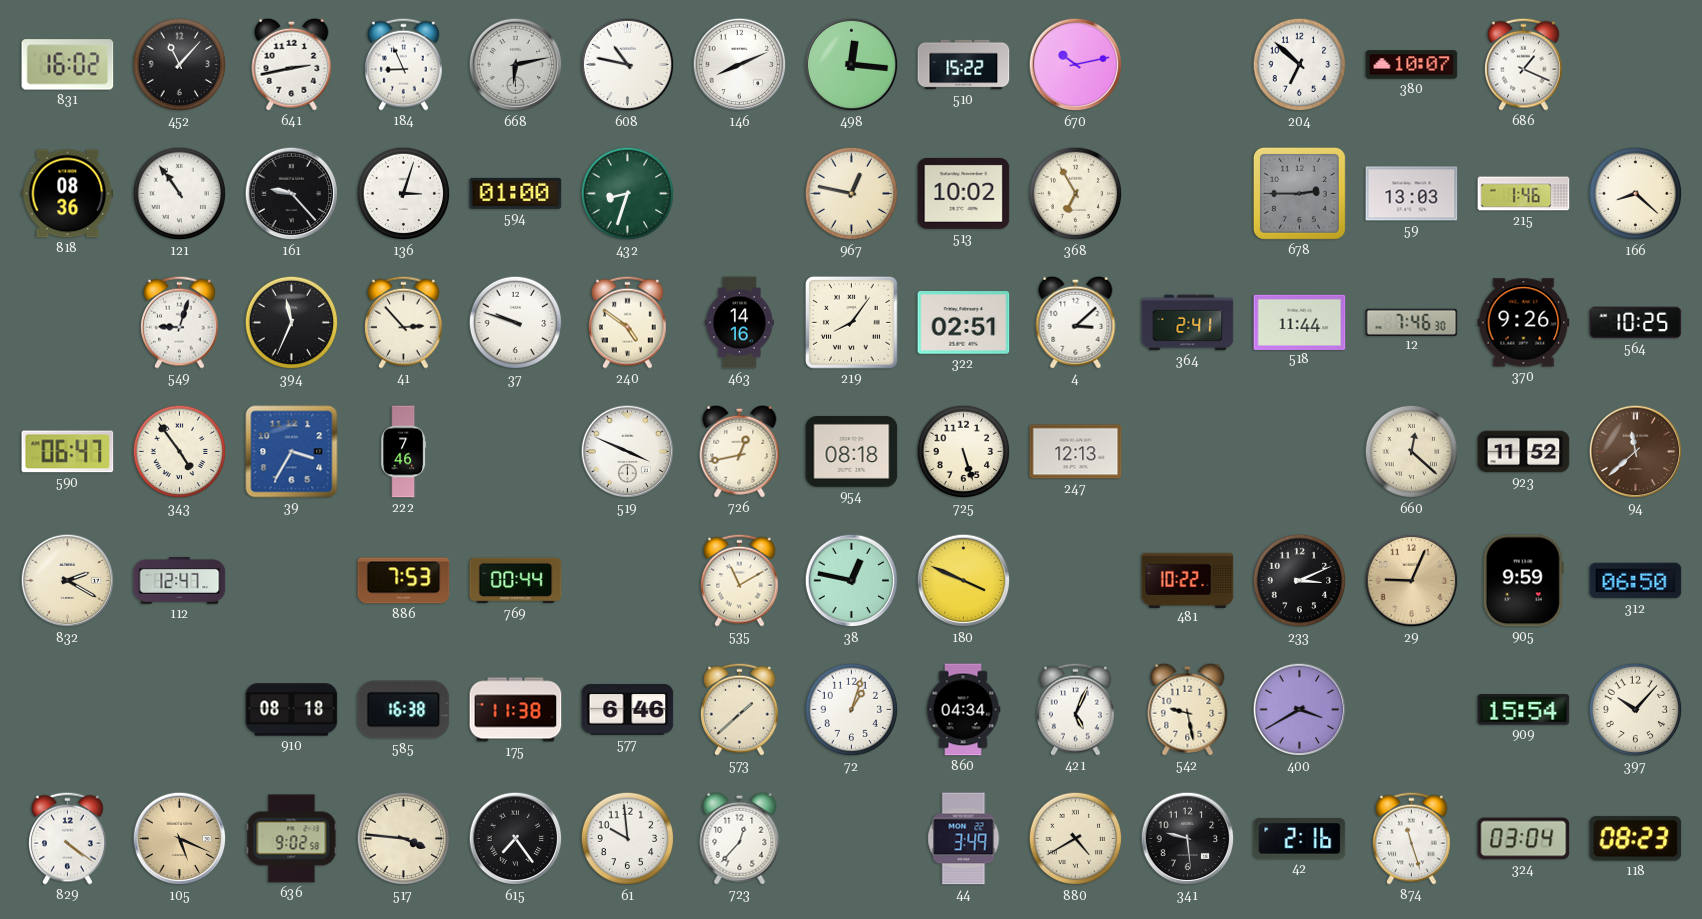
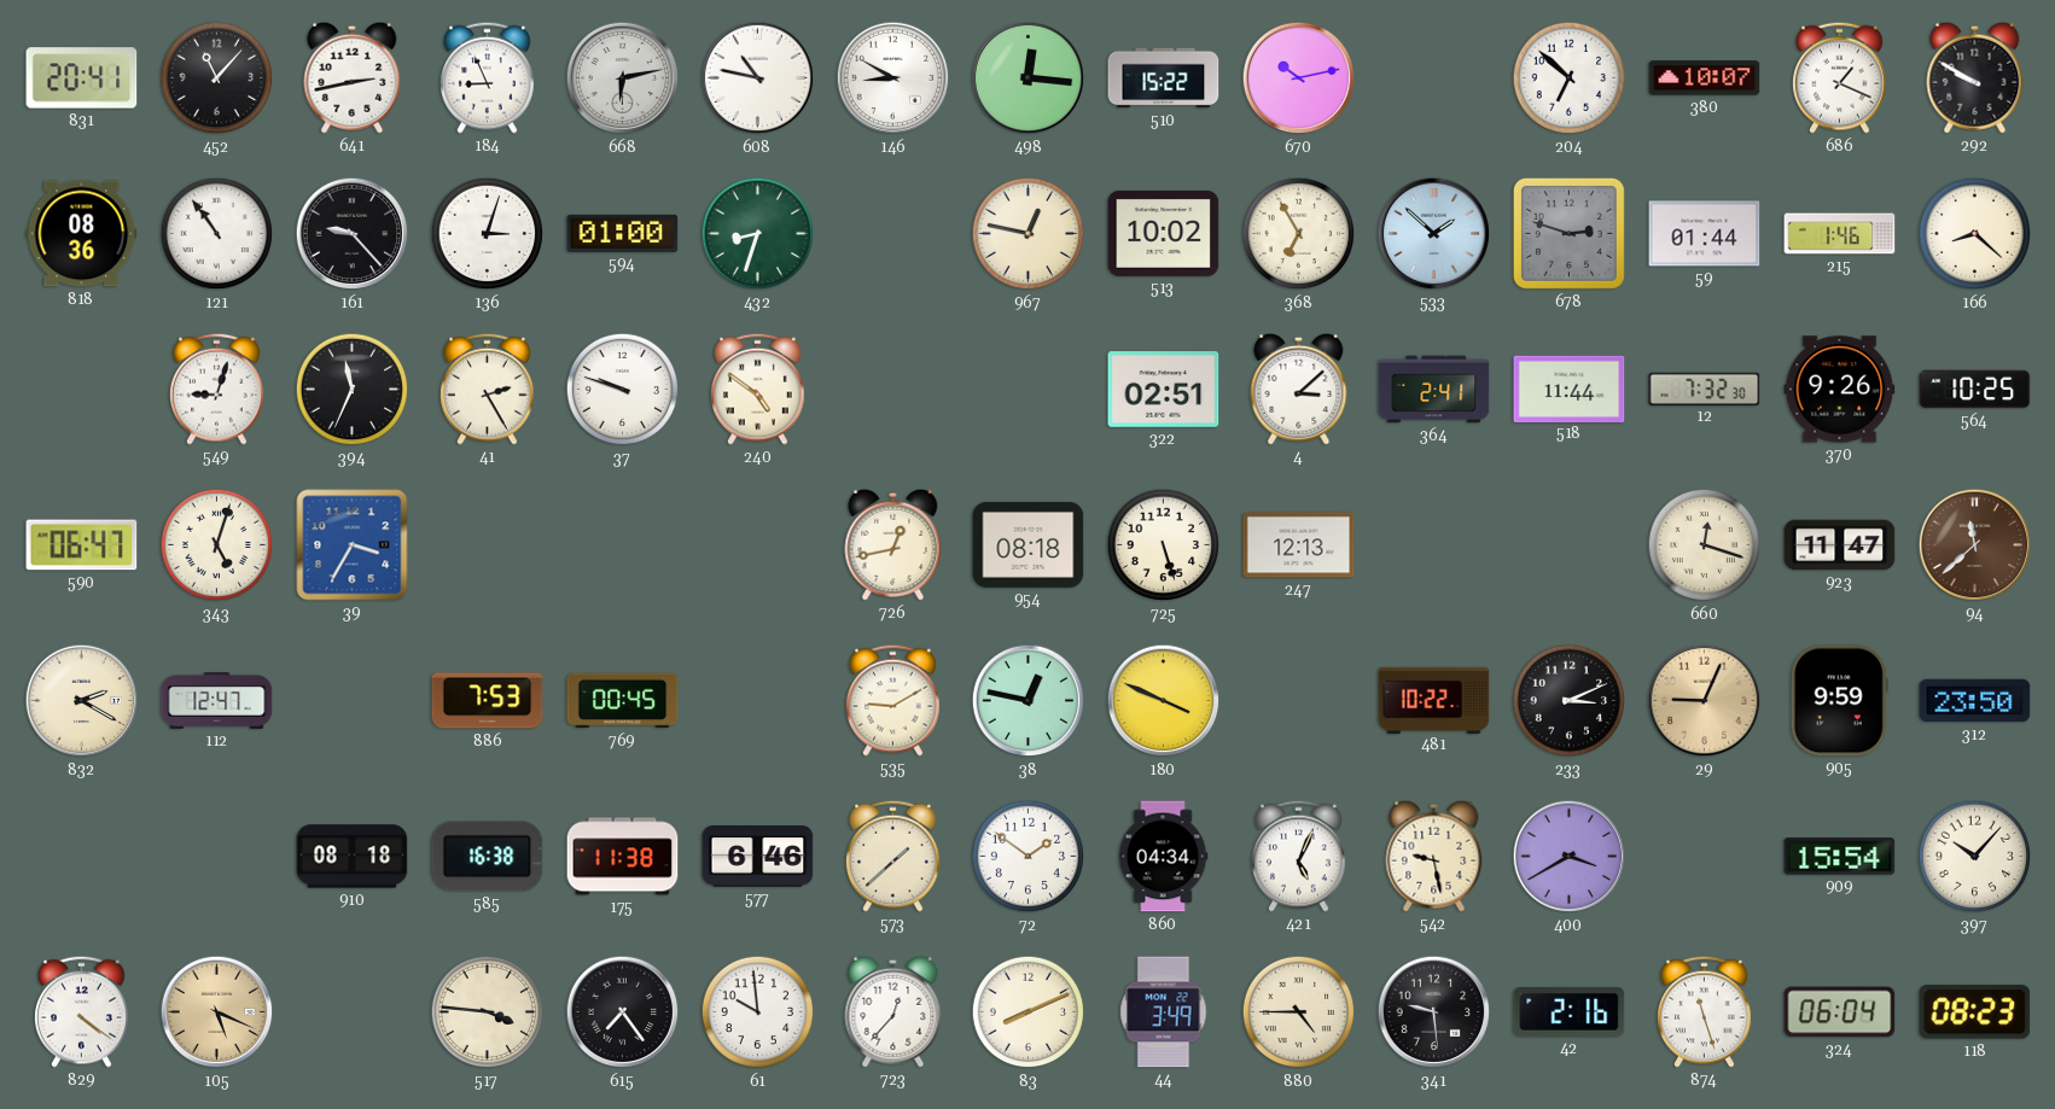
831: 16:02 -> 20:41 (82, 78)
146: 8:11 -> 8:50 (893, 78)
292: none -> 9:50 (1975, 77)
533: none -> 1:52 (1434, 234)
678: 2:45 -> 2:48 (1568, 233)
59: 13:03 -> 01:44 (1705, 234)
41: 2:53 -> 2:25 (488, 389)
463: 14:16 -> none (740, 323)
219: 8:06 -> none (851, 322)
12: 7:46 -> 7:32 (1705, 389)
343: 4:54 -> 5:03 (217, 545)
222: 7:46 -> none (404, 452)
519: 3:49 -> none (628, 452)
660: 12:22 -> 12:18 (1705, 545)
923: 11:52 -> 11:47 (1840, 545)
769: 00:44 -> 00:45 (623, 701)
535: 11:10 -> 9:10 (893, 700)
312: 06:50 -> 23:50 (1975, 701)
72: 1:03 -> 1:51 (1029, 857)
636: 9:02 -> none (292, 839)
83: none -> 8:11 (1029, 1012)
880: 4:40 -> 4:45 (1299, 1012)
324: 03:04 -> 06:04 (1840, 1012)
